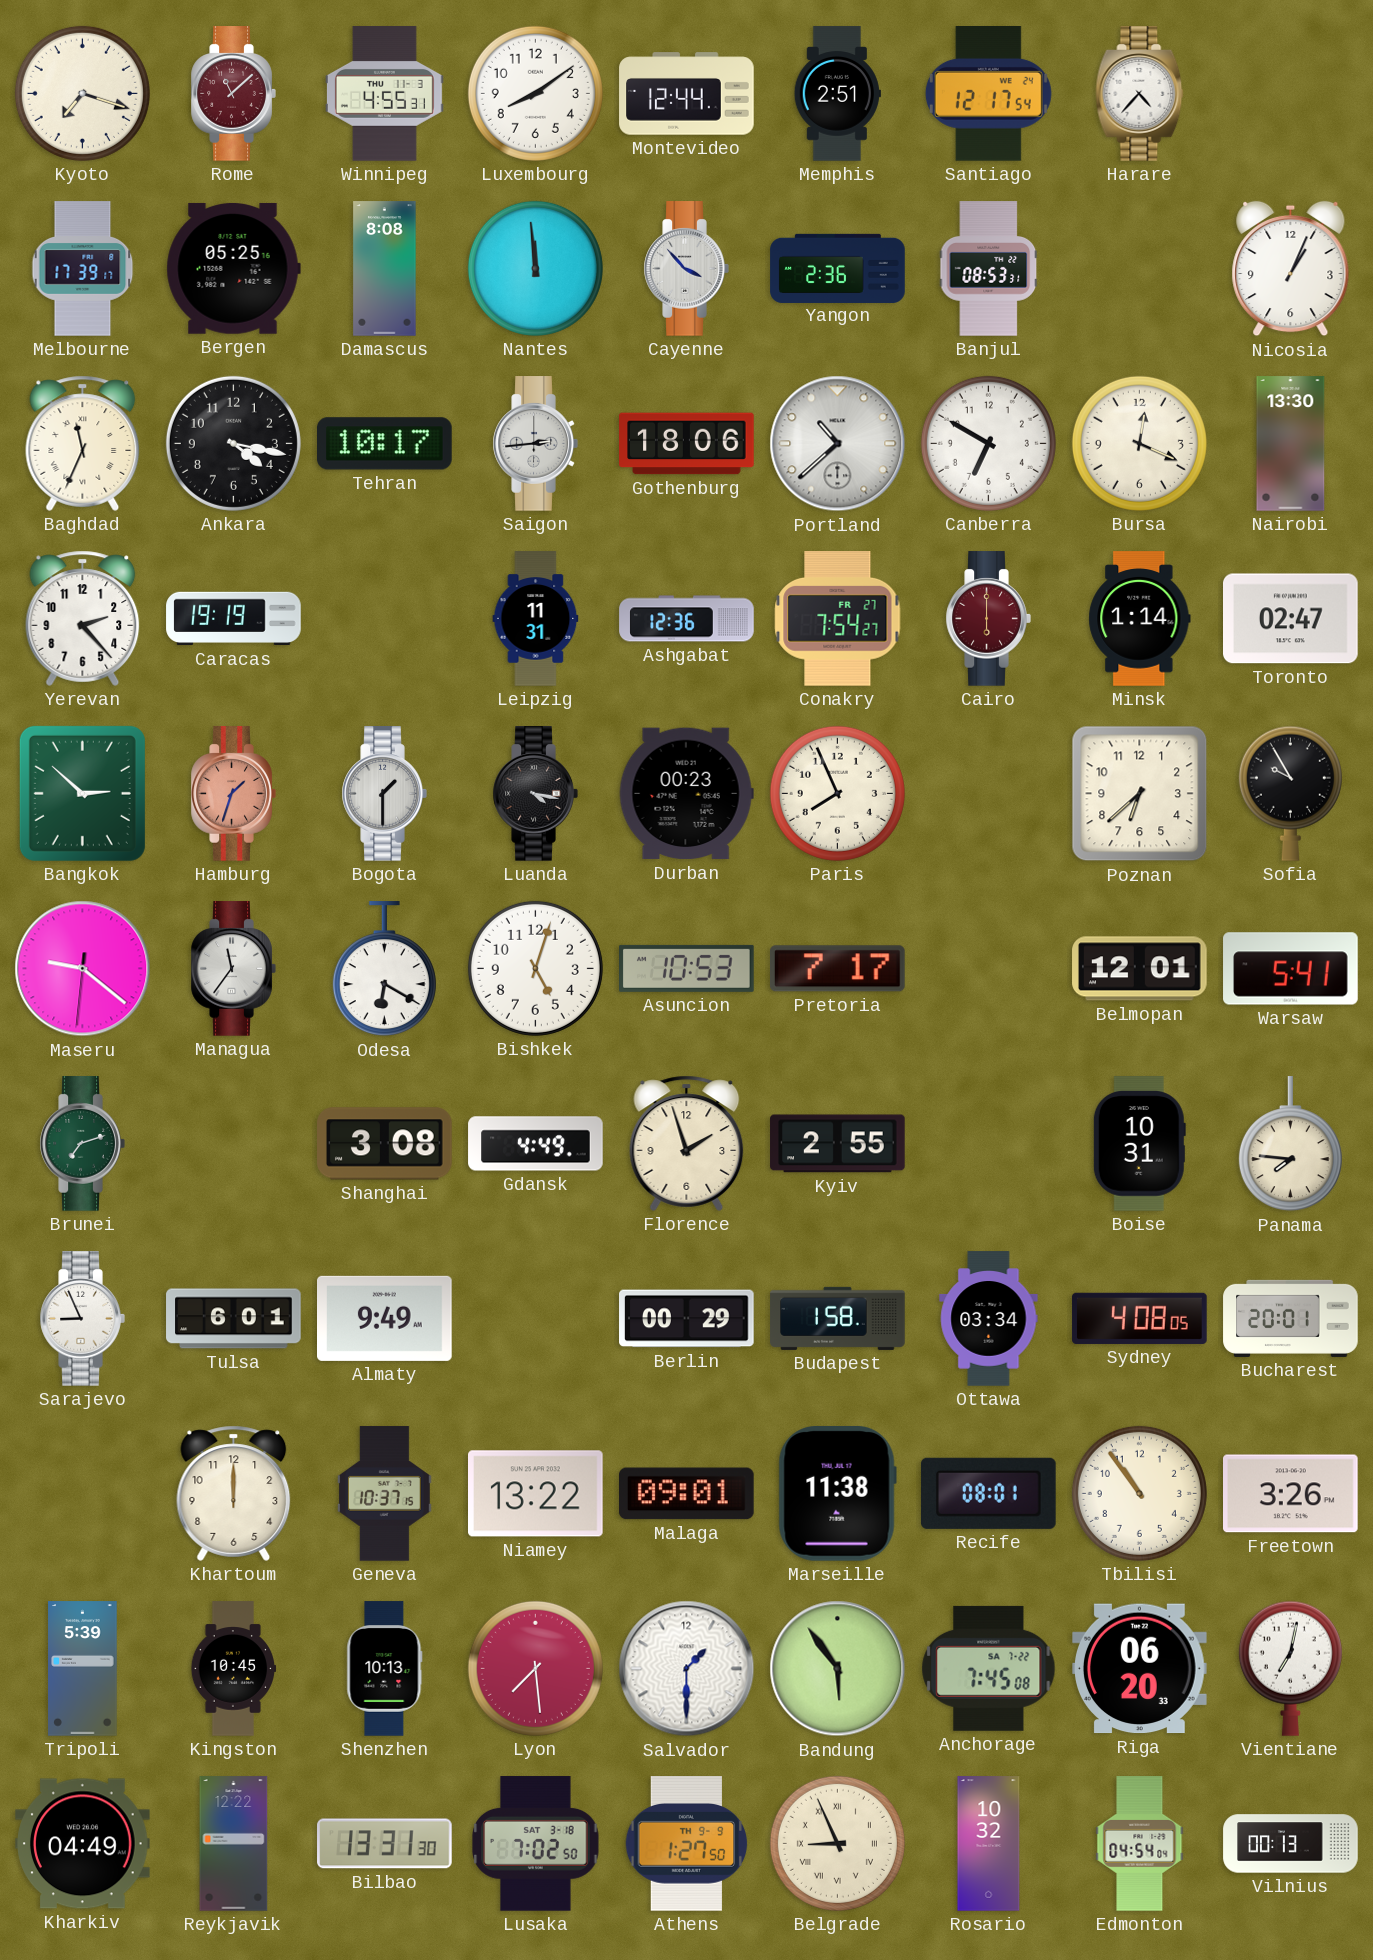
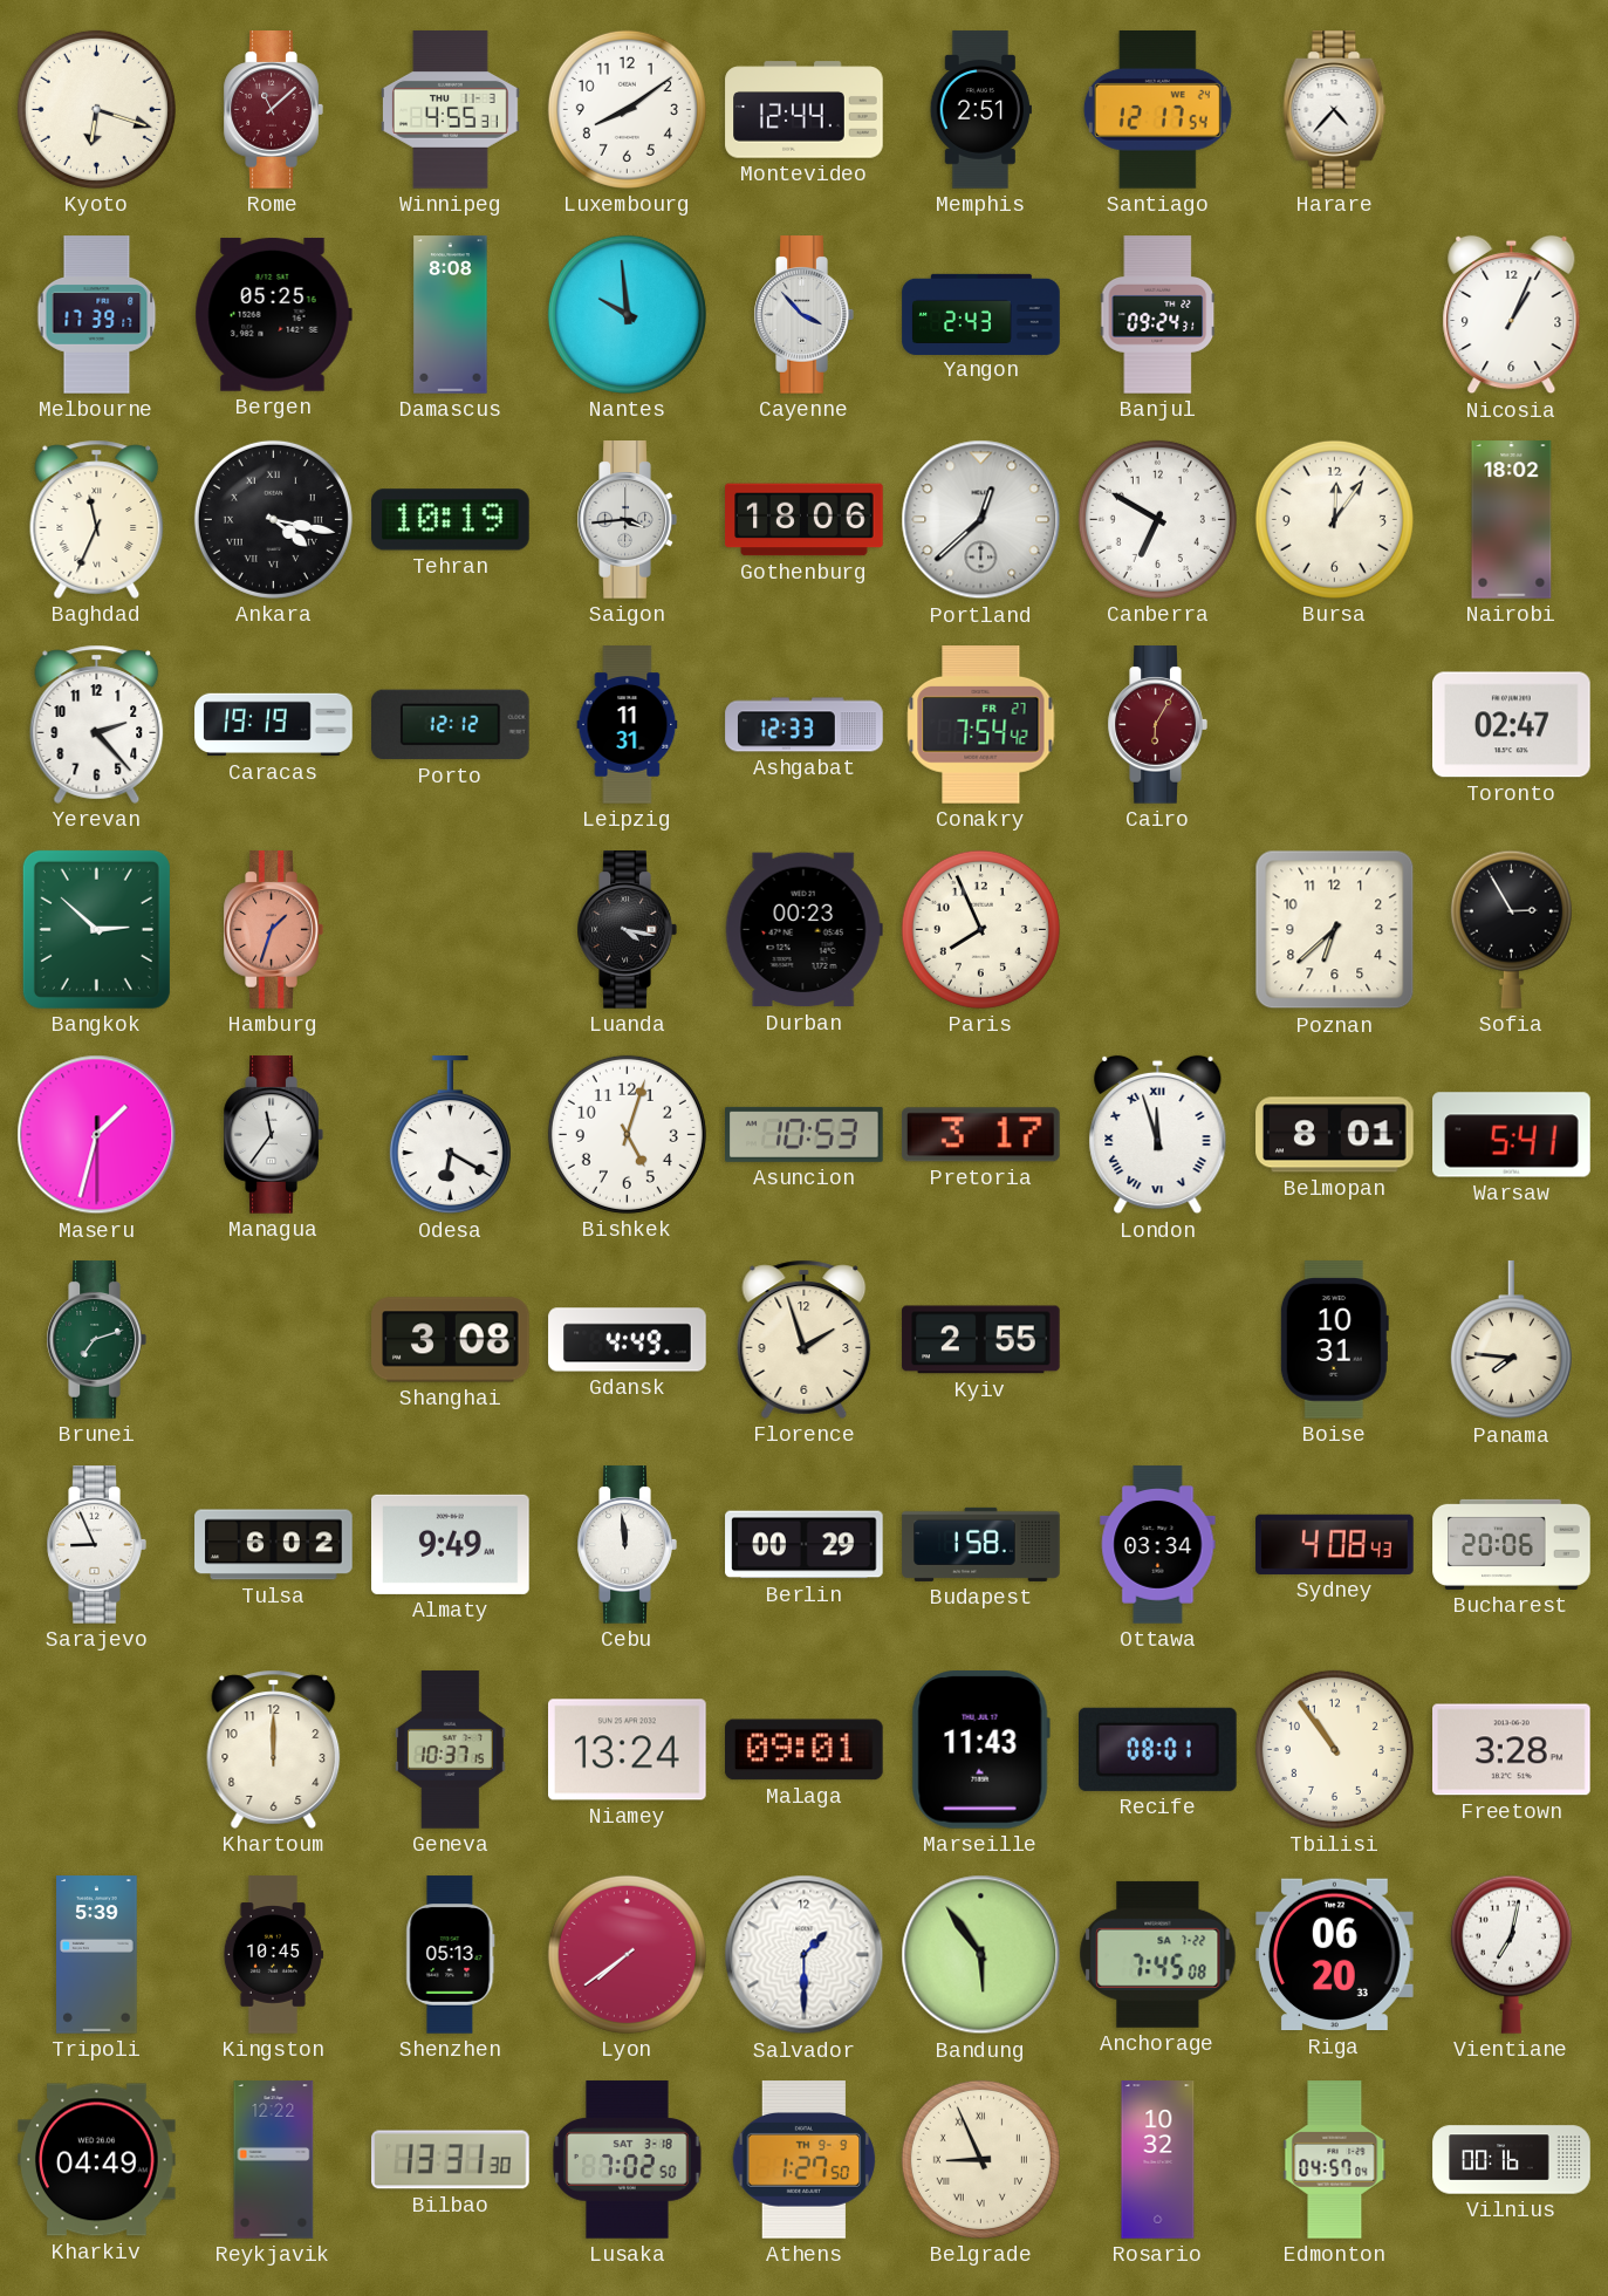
Kyoto: 7:18 -> 6:18 (96, 109)
Nantes: 11:59 -> 9:59 (627, 314)
Yangon: 2:36 -> 2:43 (981, 314)
Banjul: 08:53 -> 09:24 (1158, 315)
Ankara numerals: Arabic -> Roman (273, 519)
Tehran: 10:17 -> 10:19 (451, 520)
Saigon: 2:44 -> 3:44 (627, 520)
Portland: 10:38 -> 12:38 (981, 520)
Bursa: 12:19 -> 12:06 (1334, 519)
Nairobi: 13:30 -> 18:02 (1512, 520)
Porto: none -> 12:12 (451, 725)
Ashgabat: 12:36 -> 12:33 (805, 725)
Conakry: 7:54:27 -> 7:54:42 (981, 725)
Cairo: 6:00 -> 6:05 (1157, 725)
Minsk: 1:14 -> none (1140, 619)
Bogota: 1:30 -> none (384, 794)
Sofia: 9:55 -> 2:55 (1511, 929)
Maseru: 9:21 -> 1:32 (97, 1135)
Pretoria: 7:17 -> 3:17 (980, 1135)
London: none -> 11:57 (1158, 1135)
Belmopan: 12:01 -> 8:01 (1335, 1135)
Tulsa: 6:01 -> 6:02 (274, 1545)
Cebu: none -> 11:59 (627, 1545)
Sydney: 4:08:05 -> 4:08:43 (1335, 1544)
Bucharest: 20:01 -> 20:06 (1512, 1544)
Niamey: 13:22 -> 13:24 (628, 1750)
Marseille: 11:38 -> 11:43 (980, 1750)
Freetown: 3:26 -> 3:28 (1512, 1750)
Shenzhen: 10:13 -> 05:13 (451, 1955)
Lyon: 7:29 -> 7:39 (627, 1954)
Edmonton: 04:54 -> 04:57 (1335, 2160)
Vilnius: 00:13 -> 00:16 (1512, 2160)
